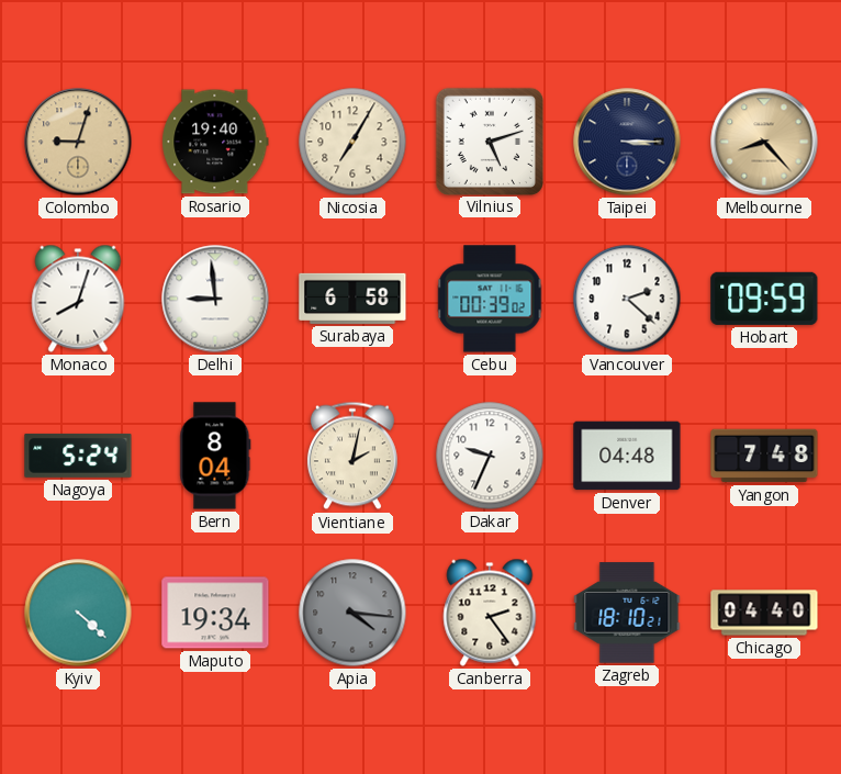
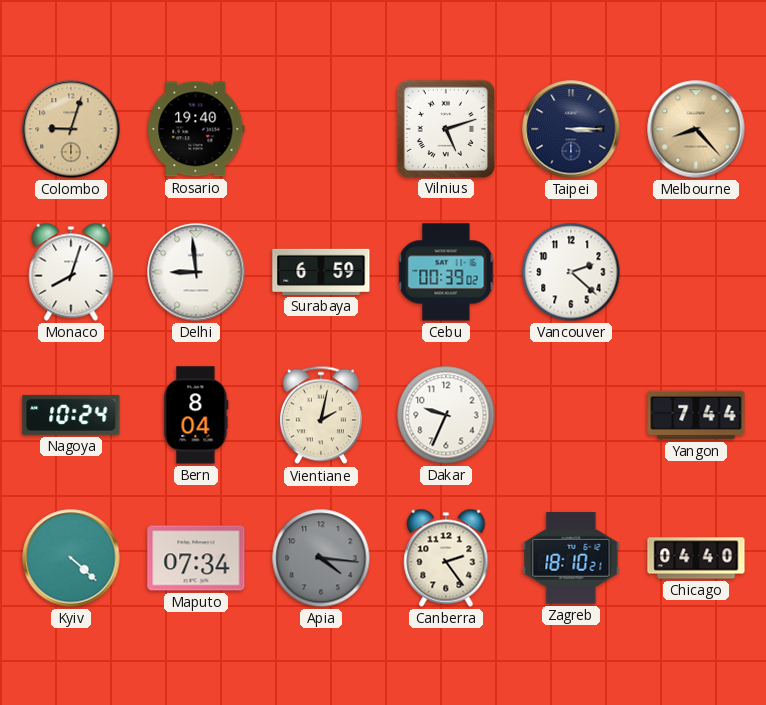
Nicosia: 7:05 -> none (352, 142)
Surabaya: 6:58 -> 6:59 (321, 272)
Hobart: 09:59 -> none (764, 299)
Nagoya: 5:24 -> 10:24 (71, 415)
Denver: 04:48 -> none (627, 456)
Yangon: 7:48 -> 7:44 (696, 415)
Maputo: 19:34 -> 07:34 (196, 558)
